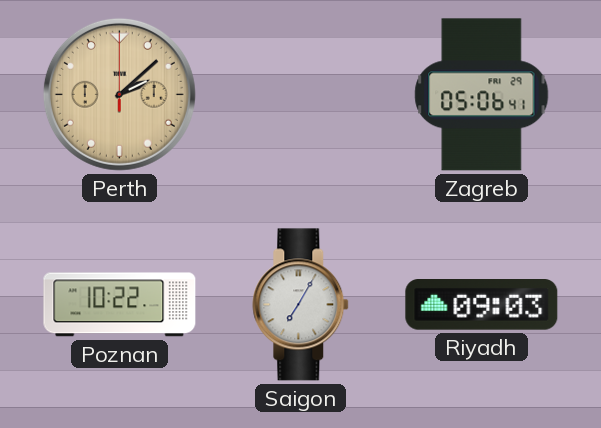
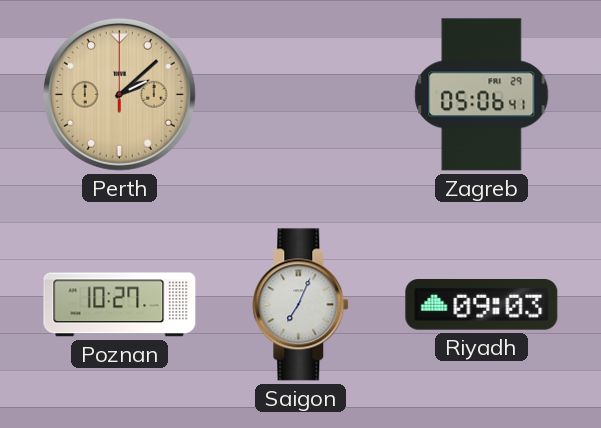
Poznan: 10:22 -> 10:27 (120, 305)
Saigon: 7:05 -> 7:04 (301, 305)
